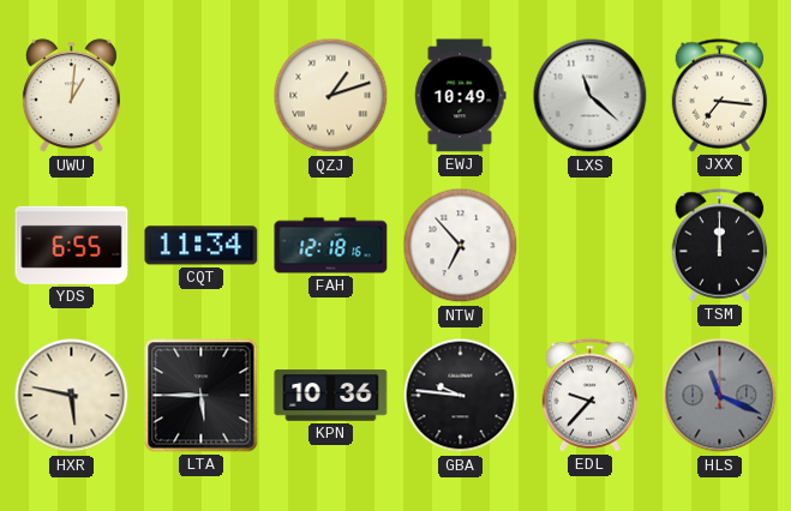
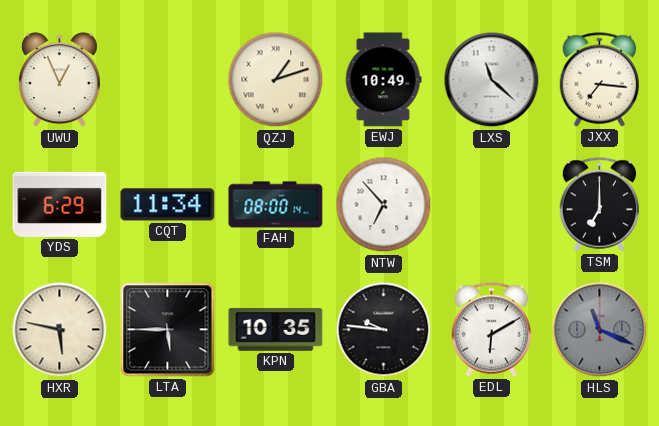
UWU: 1:01 -> 12:56 (59, 80)
YDS: 6:55 -> 6:29 (60, 204)
FAH: 12:18 -> 08:00 (276, 205)
TSM: 12:00 -> 7:00 (600, 205)
KPN: 10:36 -> 10:35 (276, 330)
EDL: 9:37 -> 6:10 (492, 330)
